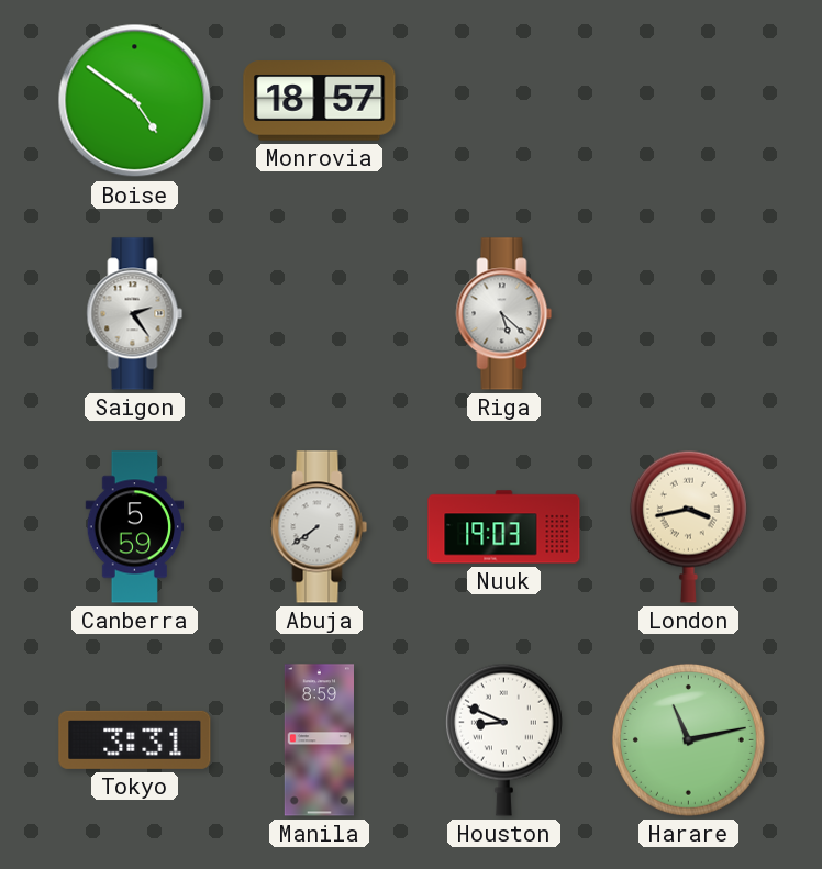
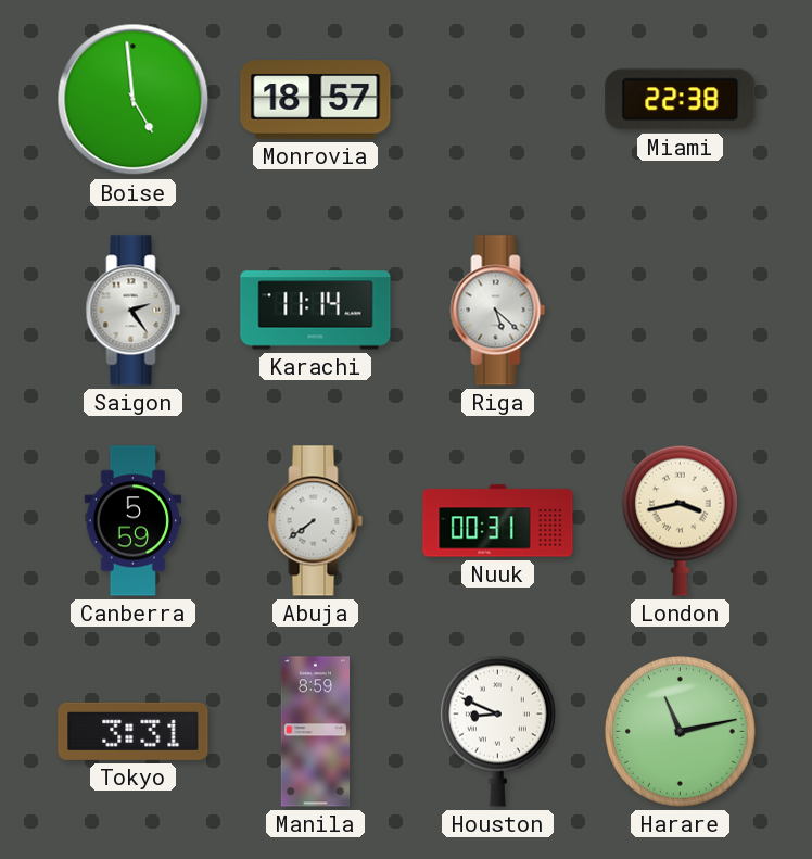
Boise: 4:51 -> 4:59 (134, 100)
Miami: none -> 22:38 (681, 100)
Karachi: none -> 11:14 (316, 311)
Nuuk: 19:03 -> 00:31 (498, 521)
